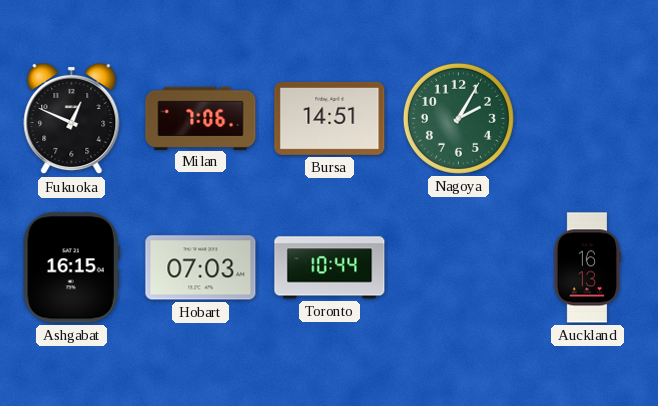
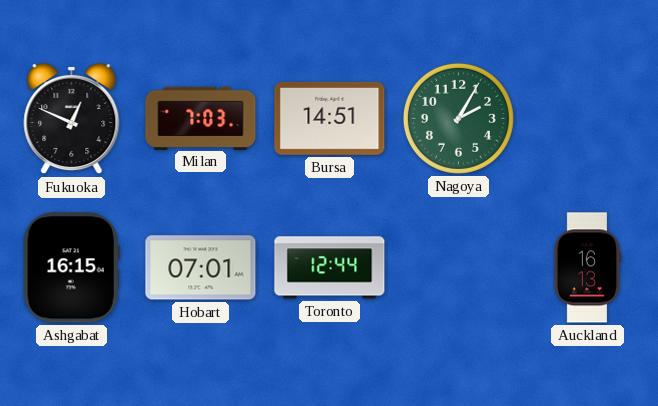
Milan: 7:06 -> 7:03 (201, 118)
Hobart: 07:03 -> 07:01 (201, 268)
Toronto: 10:44 -> 12:44 (330, 268)
